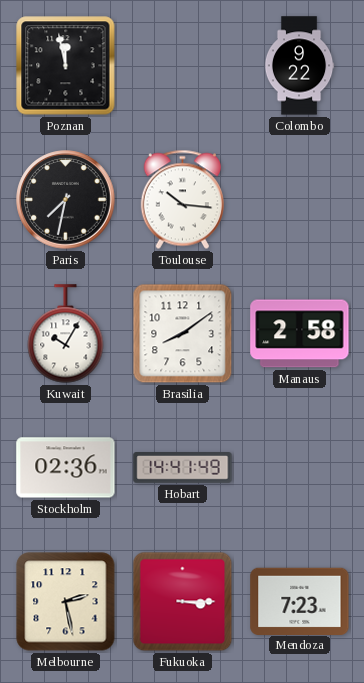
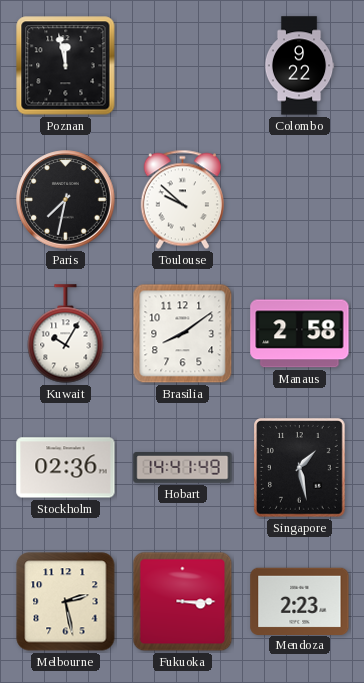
Toulouse: 10:16 -> 9:52 (182, 200)
Singapore: none -> 1:28 (300, 468)
Mendoza: 7:23 -> 2:23 (300, 601)
